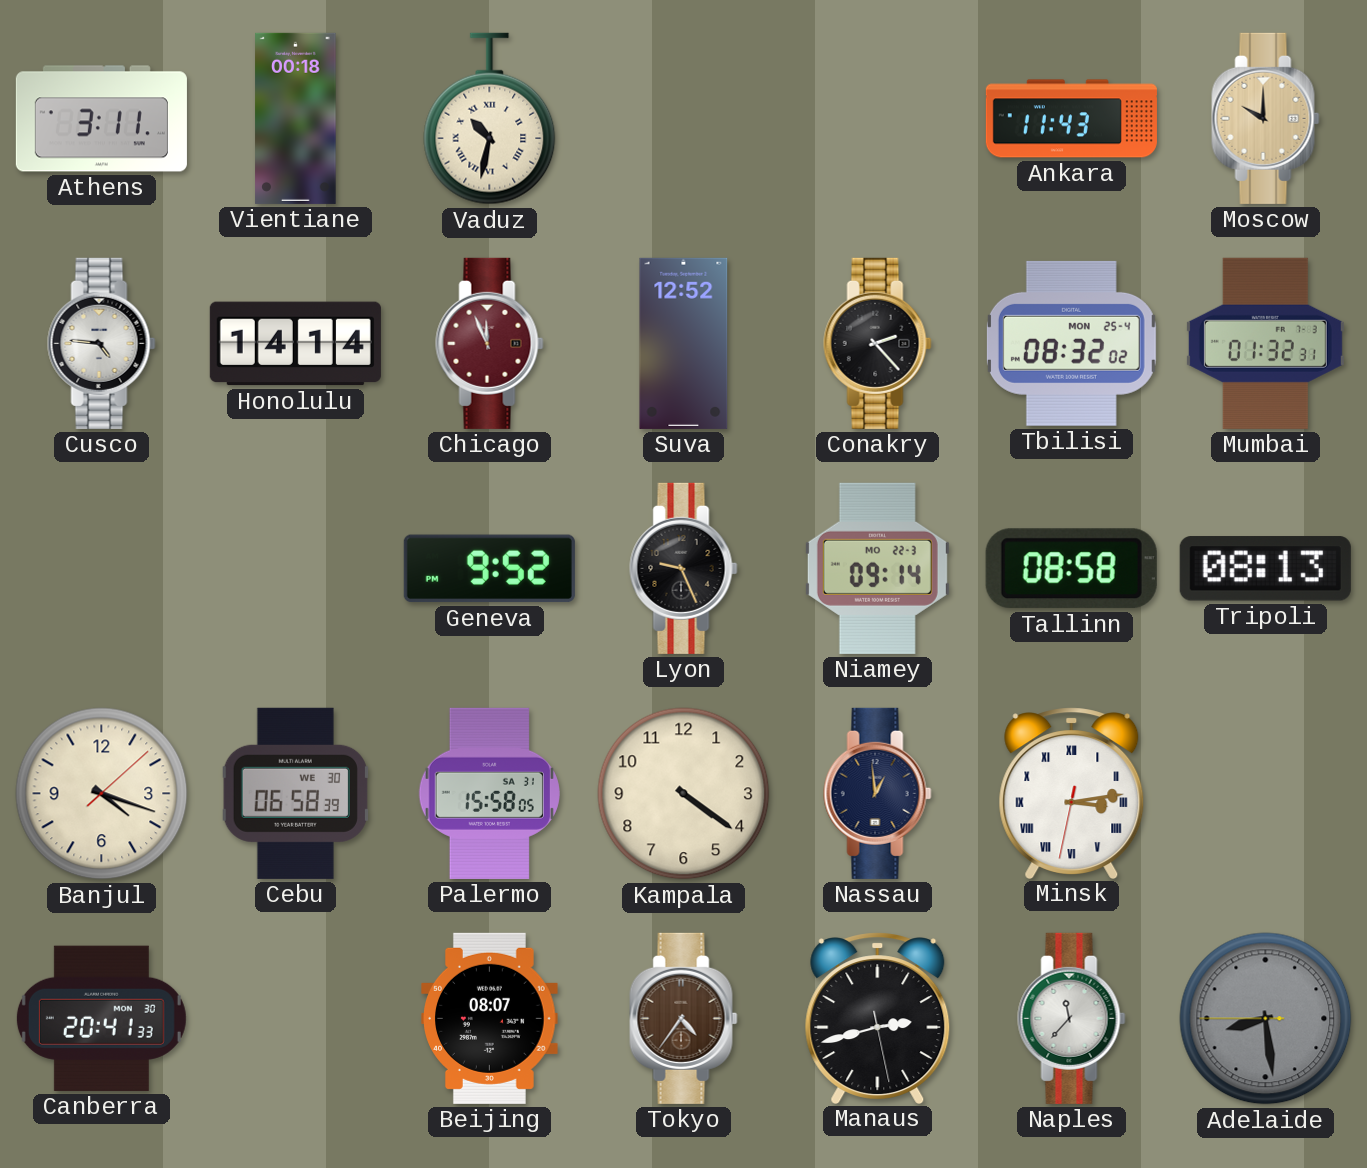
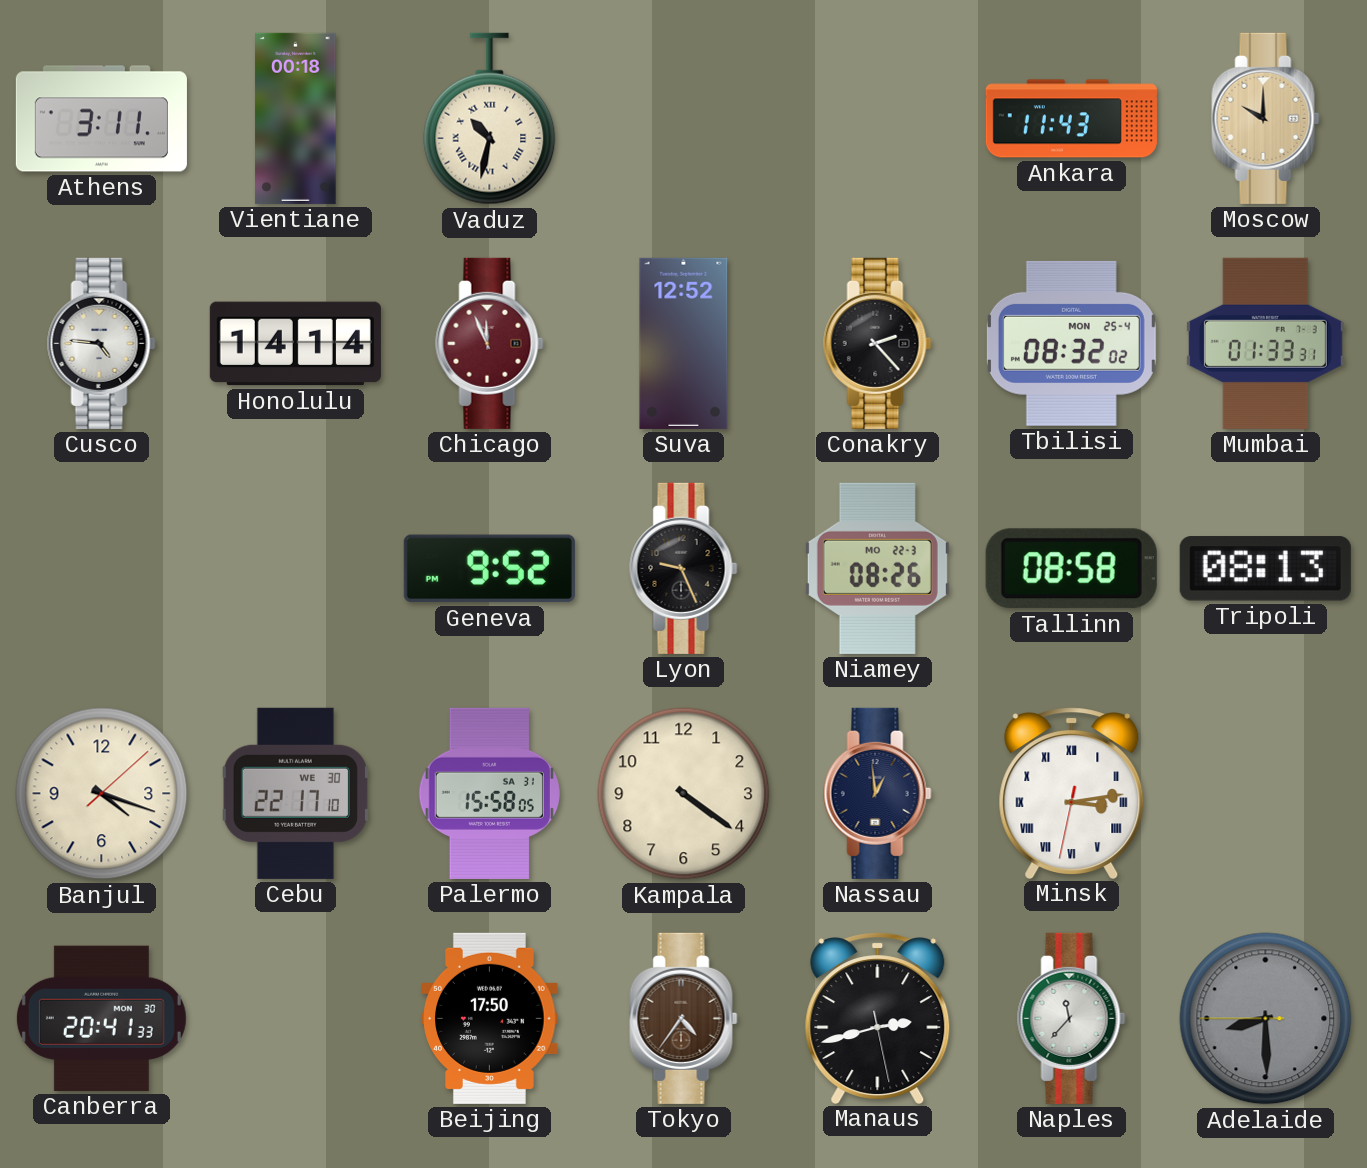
Mumbai: 01:32 -> 01:33 (1265, 343)
Niamey: 09:14 -> 08:26 (877, 568)
Cebu: 06:58 -> 22:17 (295, 793)
Beijing: 08:07 -> 17:50 (490, 1018)
Adelaide: 8:28 -> 8:29 (1266, 1019)
